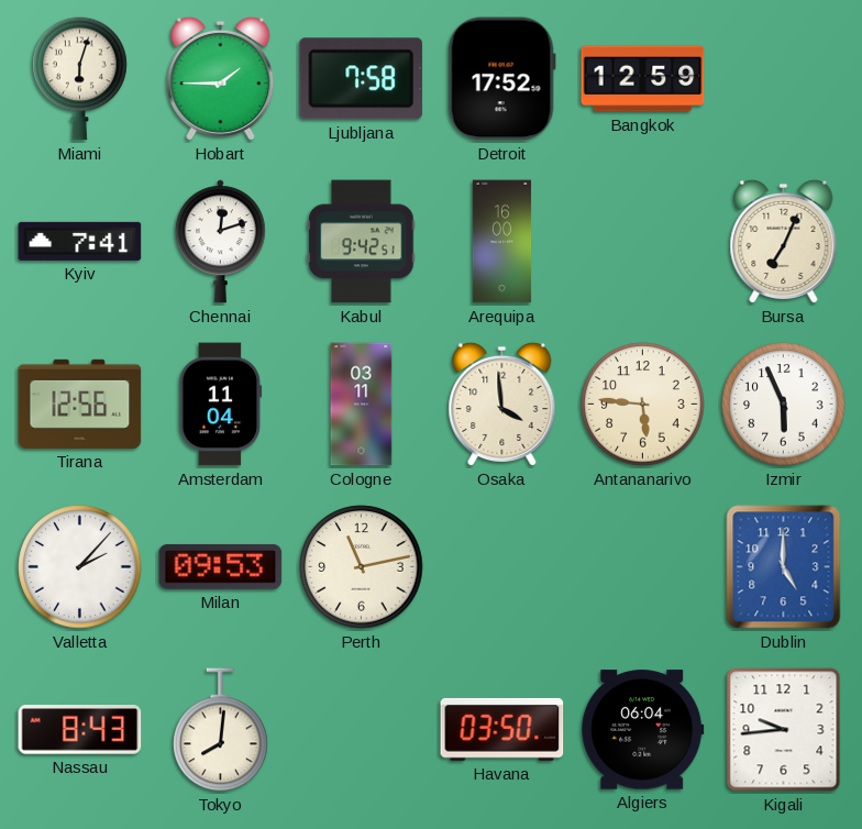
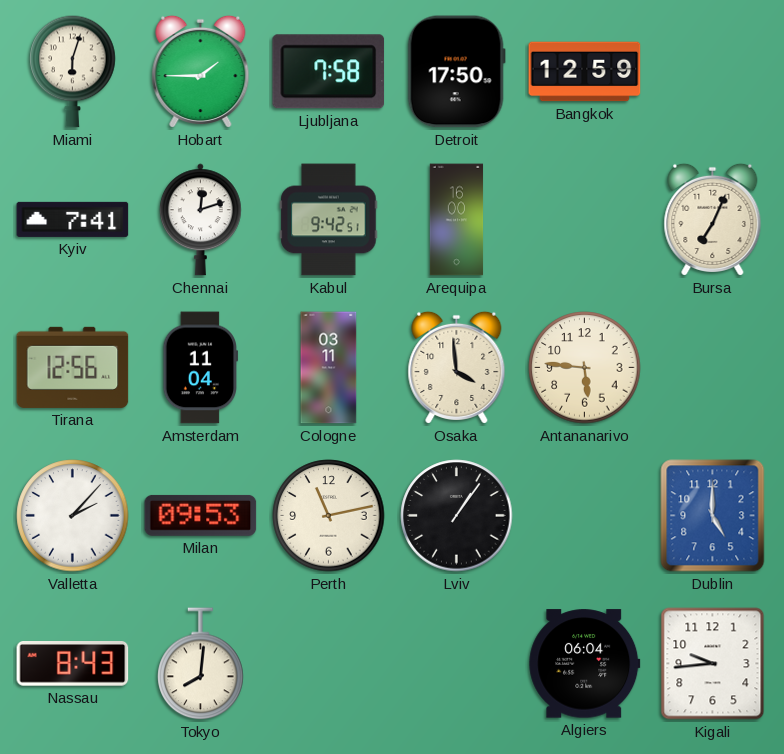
Detroit: 17:52 -> 17:50 (456, 72)
Izmir: 5:56 -> none (784, 405)
Lviv: none -> 1:06 (457, 516)
Havana: 03:50 -> none (502, 729)
